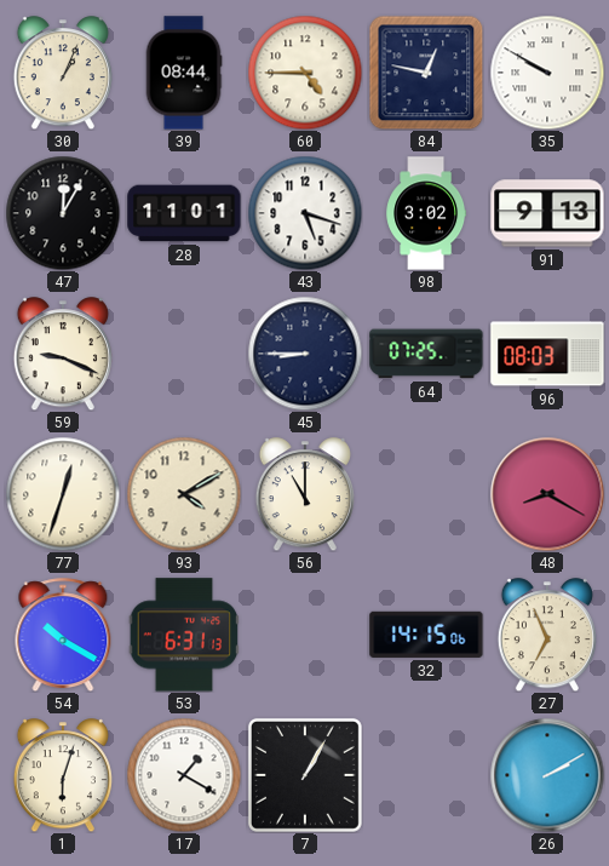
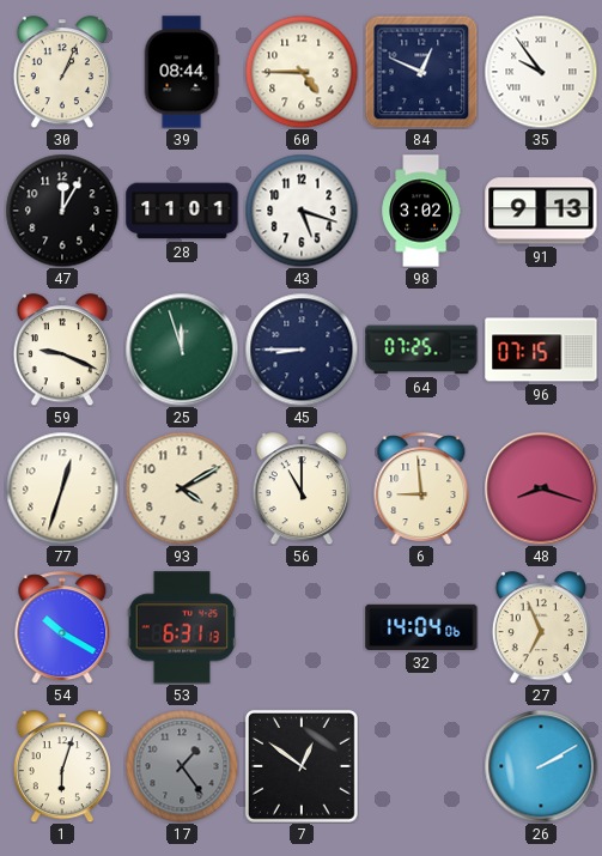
84: 12:47 -> 12:49 (421, 72)
35: 9:50 -> 9:54 (541, 72)
25: none -> 11:57 (182, 350)
96: 08:03 -> 07:15 (541, 350)
6: none -> 8:59 (421, 488)
48: 8:20 -> 8:18 (541, 488)
32: 14:15 -> 14:04 (421, 627)
17: 1:20 -> 1:24 (182, 766)
17 dial: white -> grey (182, 766)
7: 1:05 -> 12:51 (302, 766)
